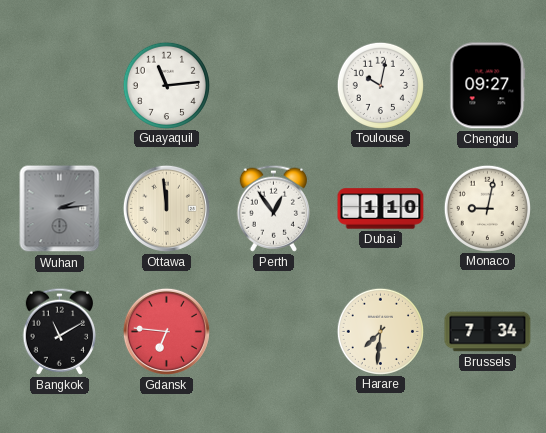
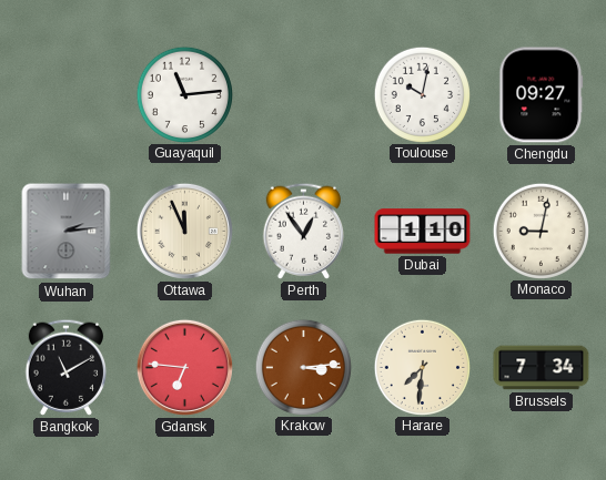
Ottawa: 11:59 -> 11:56 (184, 231)
Krakow: none -> 3:14 (303, 367)
